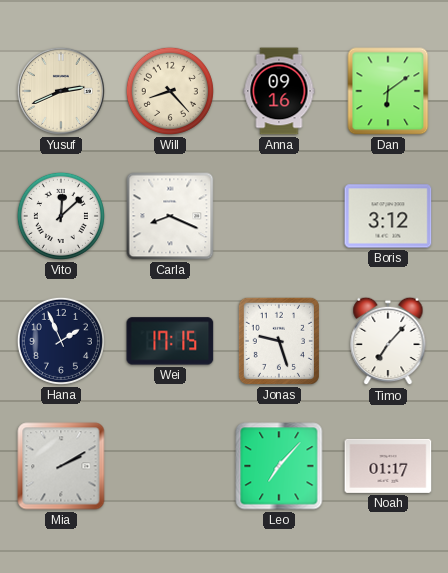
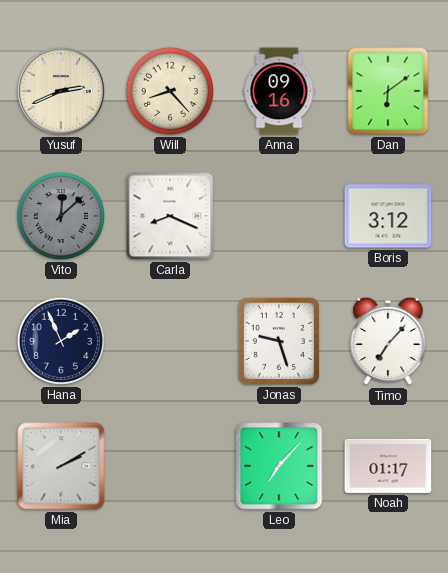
Vito dial: white -> grey (61, 216)
Wei: 17:15 -> none (170, 341)
